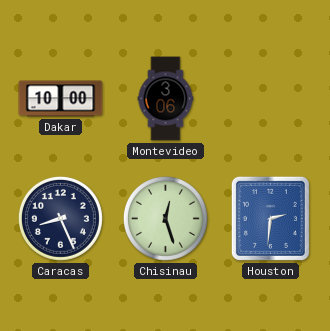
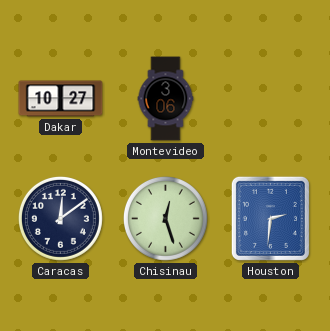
Dakar: 10:00 -> 10:27 (61, 99)
Caracas: 8:26 -> 12:09 (60, 218)
